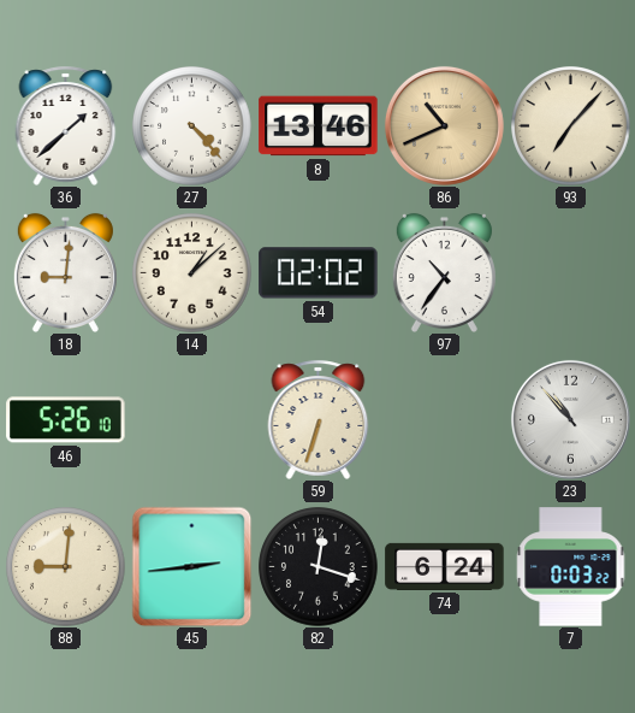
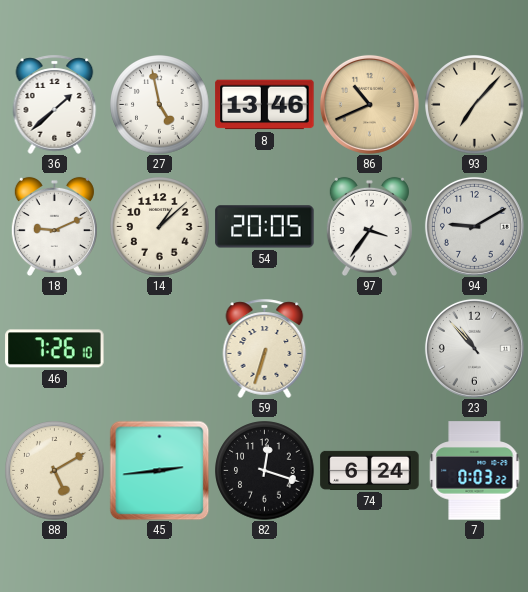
27: 4:23 -> 4:58 (160, 105)
18: 9:01 -> 9:11 (54, 226)
54: 02:02 -> 20:05 (265, 227)
97: 10:36 -> 3:36 (369, 226)
94: none -> 9:10 (474, 226)
46: 5:26 -> 7:26 (55, 349)
88: 9:01 -> 5:10 (55, 471)
